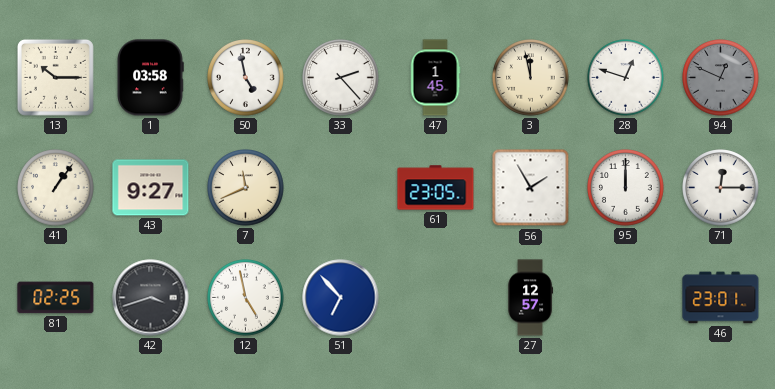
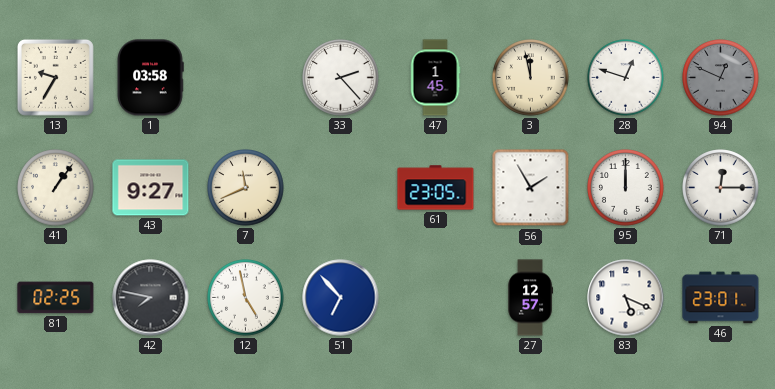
13: 10:15 -> 9:35 (55, 77)
50: 4:58 -> none (246, 78)
42: 3:42 -> 7:47 (151, 298)
83: none -> 5:19 (626, 298)
